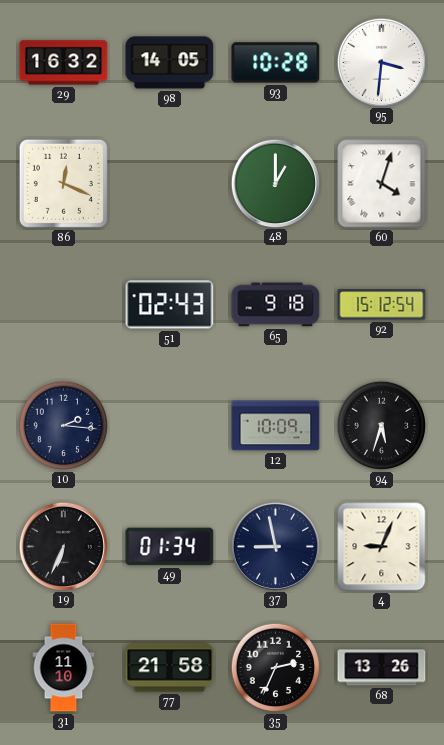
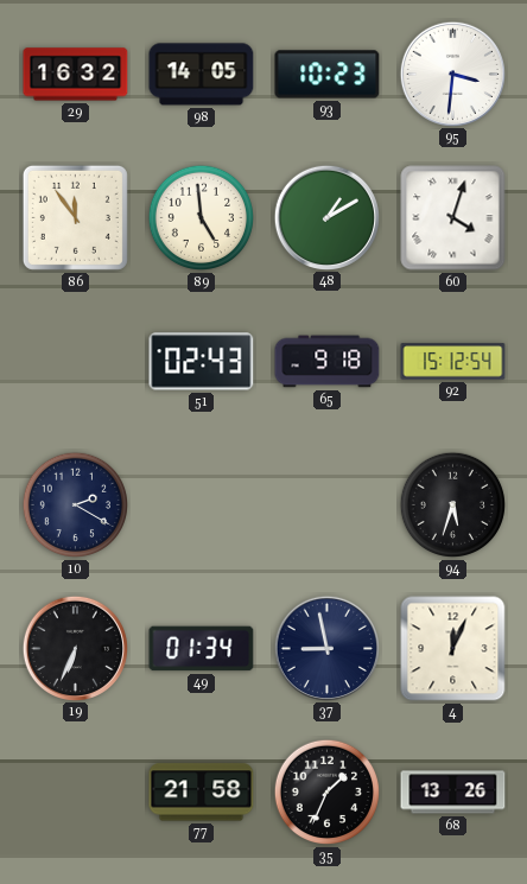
93: 10:28 -> 10:23 (328, 75)
86: 12:19 -> 11:54 (75, 217)
89: none -> 4:59 (202, 218)
48: 1:00 -> 1:10 (326, 217)
10: 2:16 -> 2:20 (76, 505)
12: 10:09 -> none (276, 426)
4: 9:04 -> 12:04 (453, 649)
31: 11:10 -> none (64, 668)
35: 2:34 -> 1:34 (328, 793)
